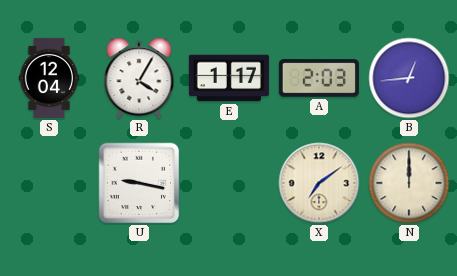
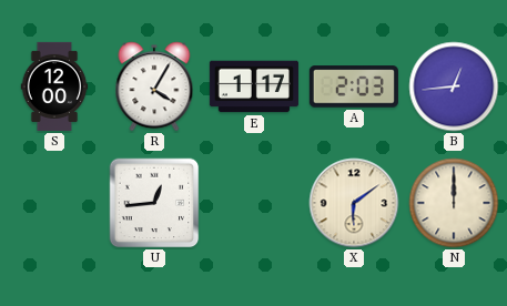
S: 12:04 -> 12:00 (54, 86)
U: 9:17 -> 12:44 (154, 203)
X: 7:09 -> 6:09 (354, 203)
